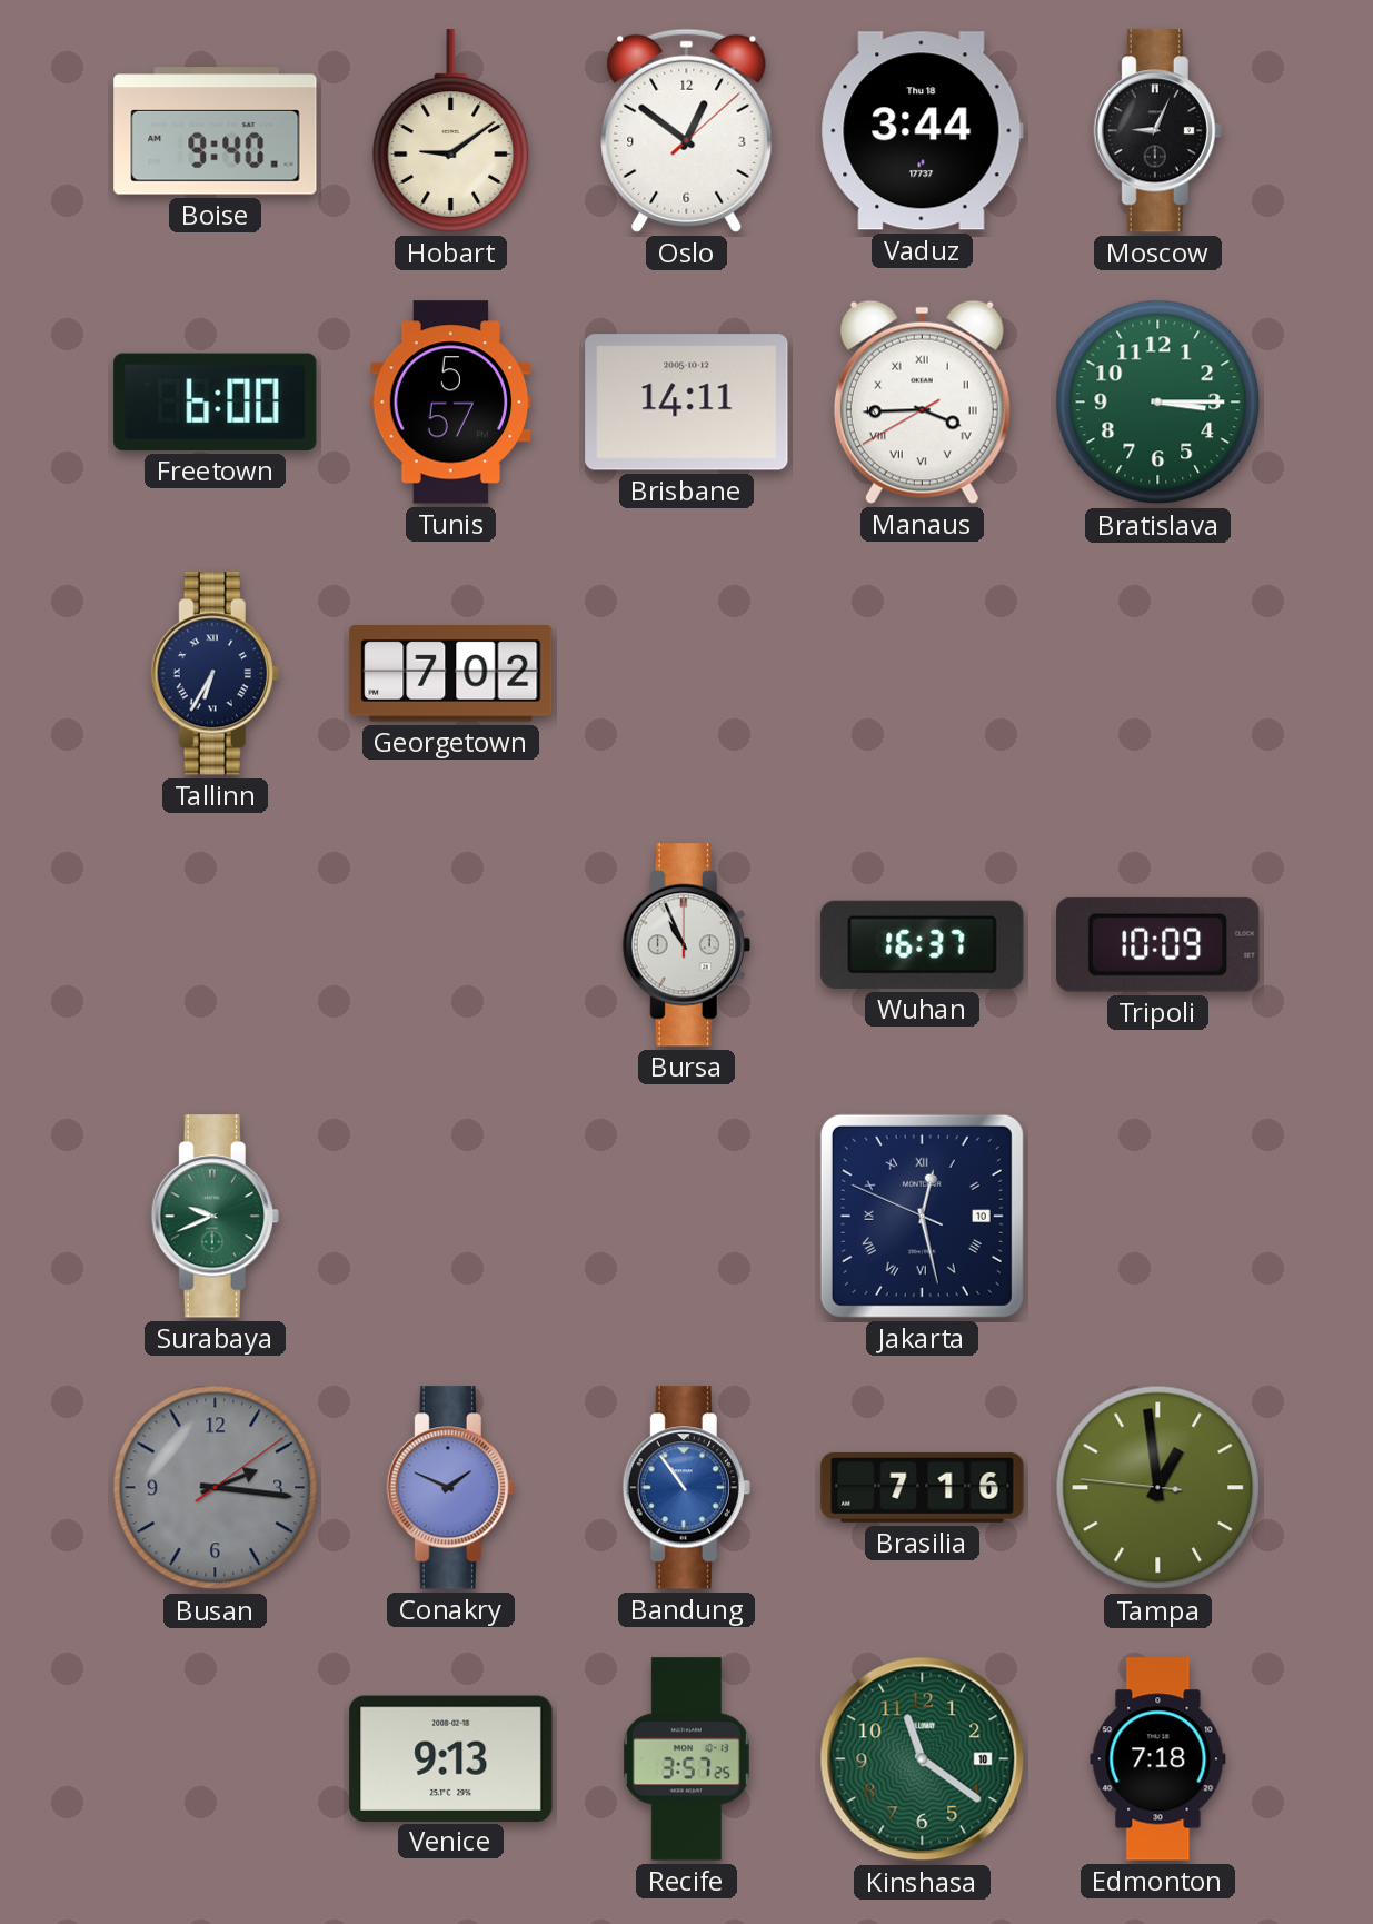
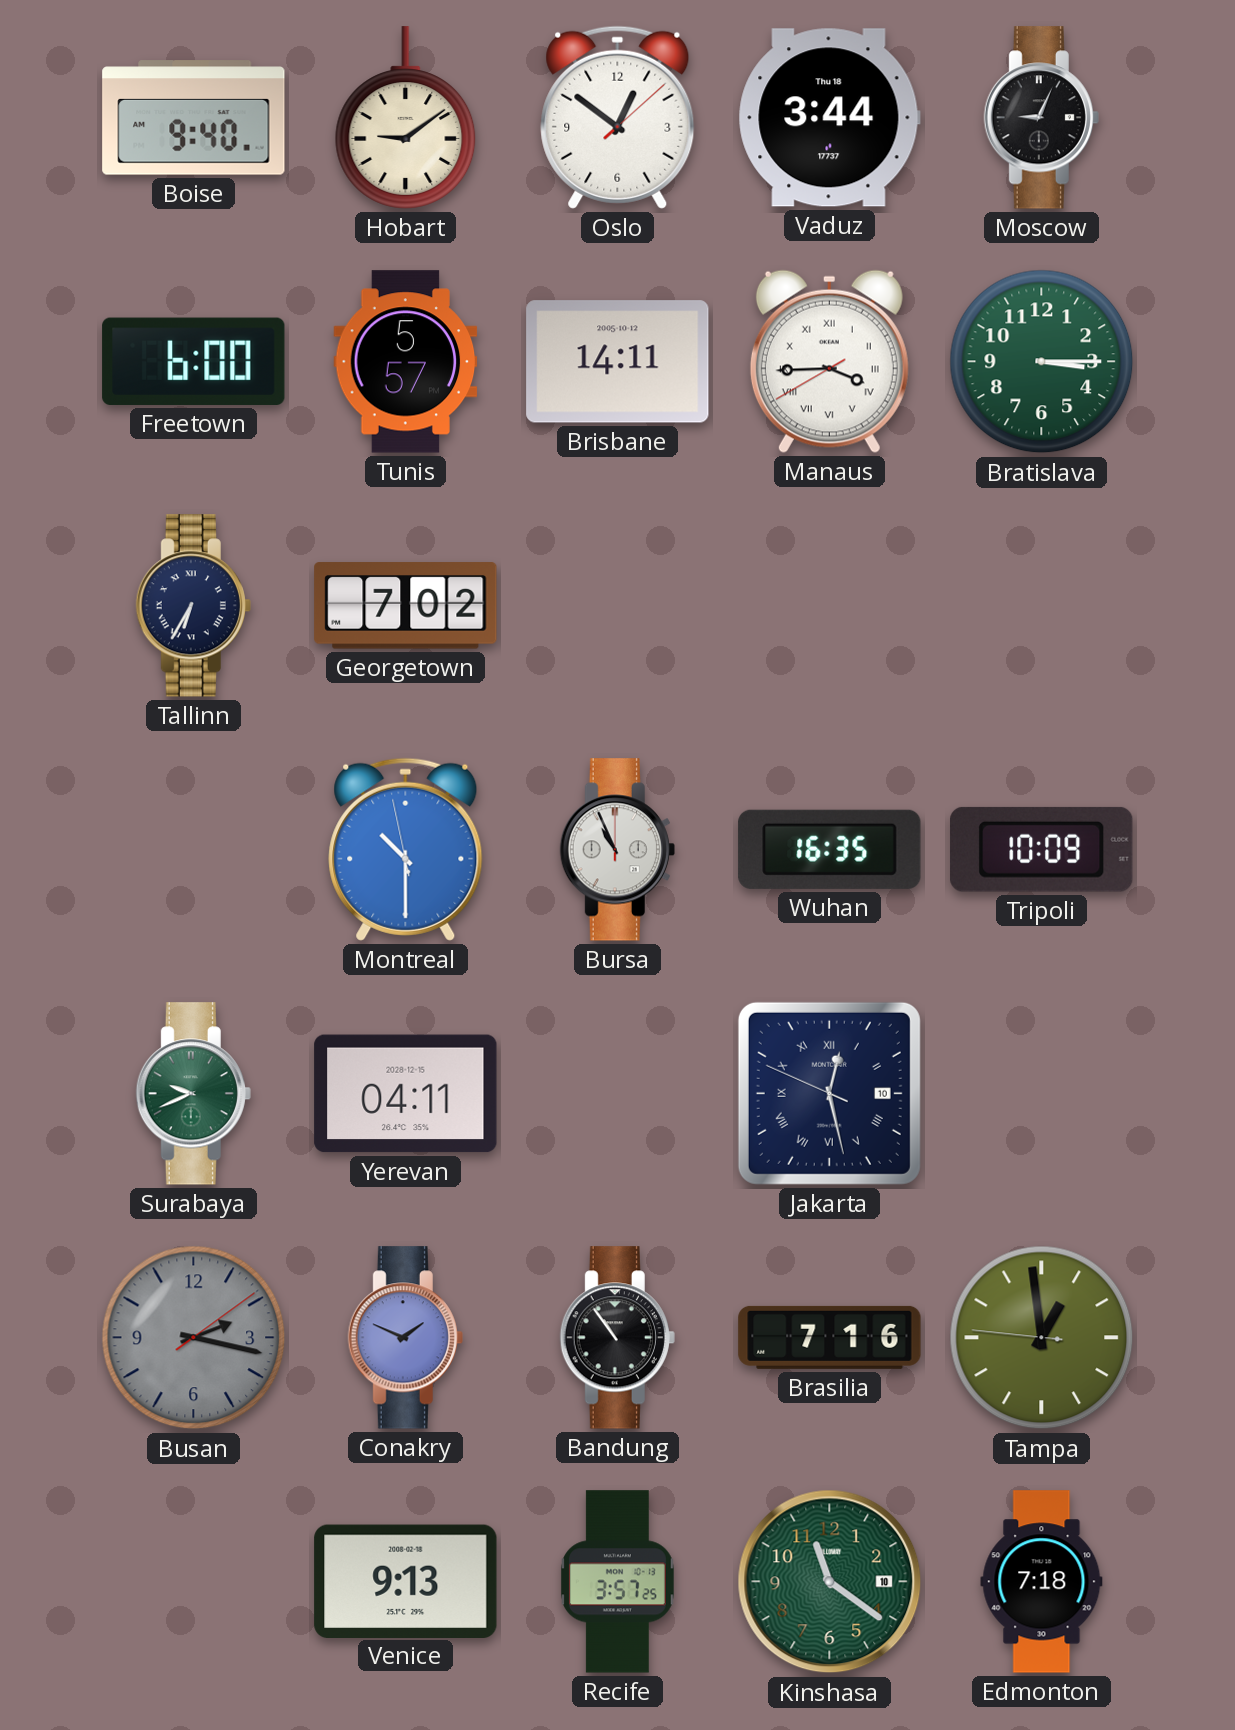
Montreal: none -> 10:29 (406, 849)
Wuhan: 16:37 -> 16:35 (830, 849)
Yerevan: none -> 04:11 (406, 1094)
Busan: 2:16 -> 2:17 (194, 1338)
Bandung dial: blue -> black (617, 1338)
